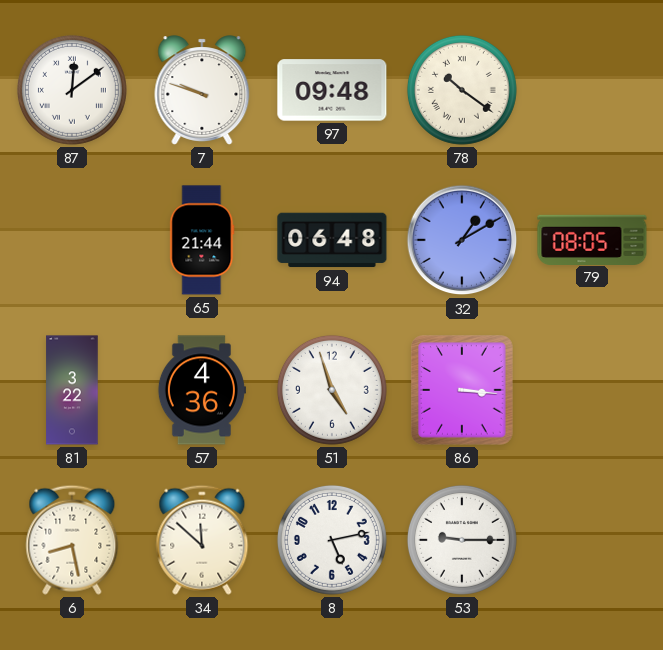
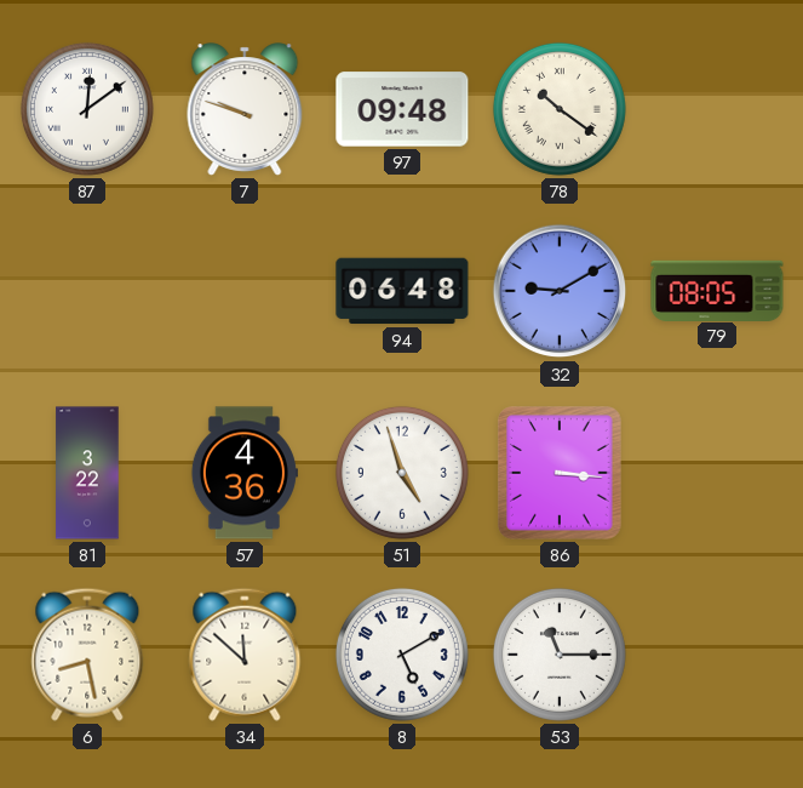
65: 21:44 -> none (202, 240)
32: 1:10 -> 9:10 (560, 291)
8: 5:13 -> 5:10 (402, 655)
53: 9:15 -> 11:15 (560, 655)
